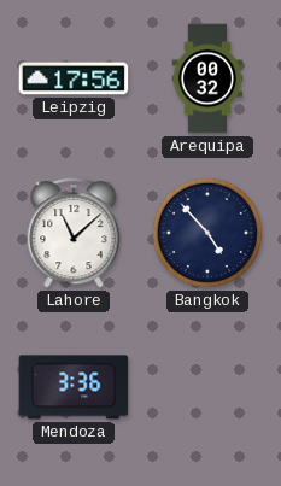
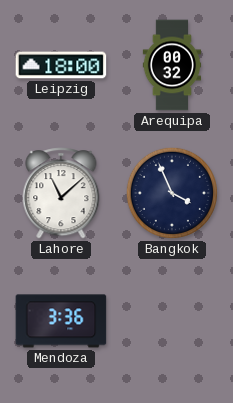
Leipzig: 17:56 -> 18:00 (61, 65)
Bangkok: 4:53 -> 3:56 (172, 193)
